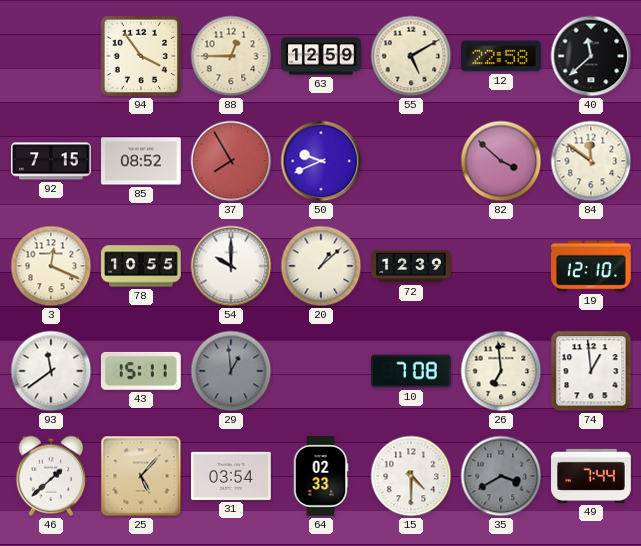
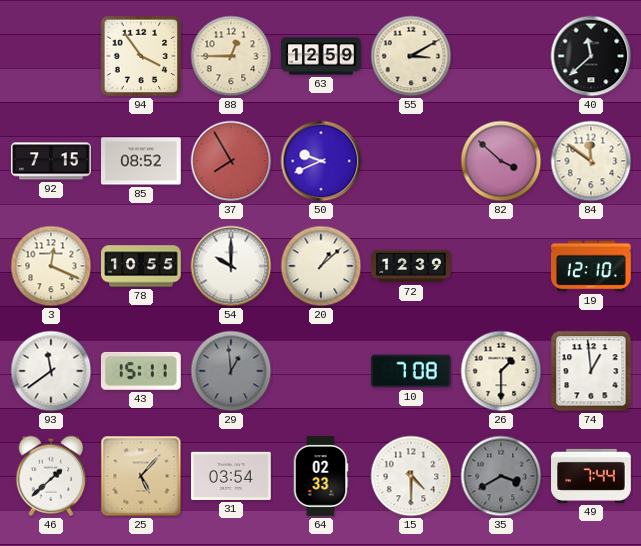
55: 5:10 -> 3:10 (411, 56)
12: 22:58 -> none (501, 56)
26: 6:59 -> 1:30 (501, 371)
